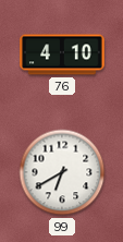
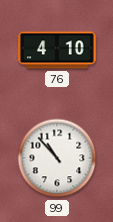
99: 6:40 -> 10:53 (57, 158)
